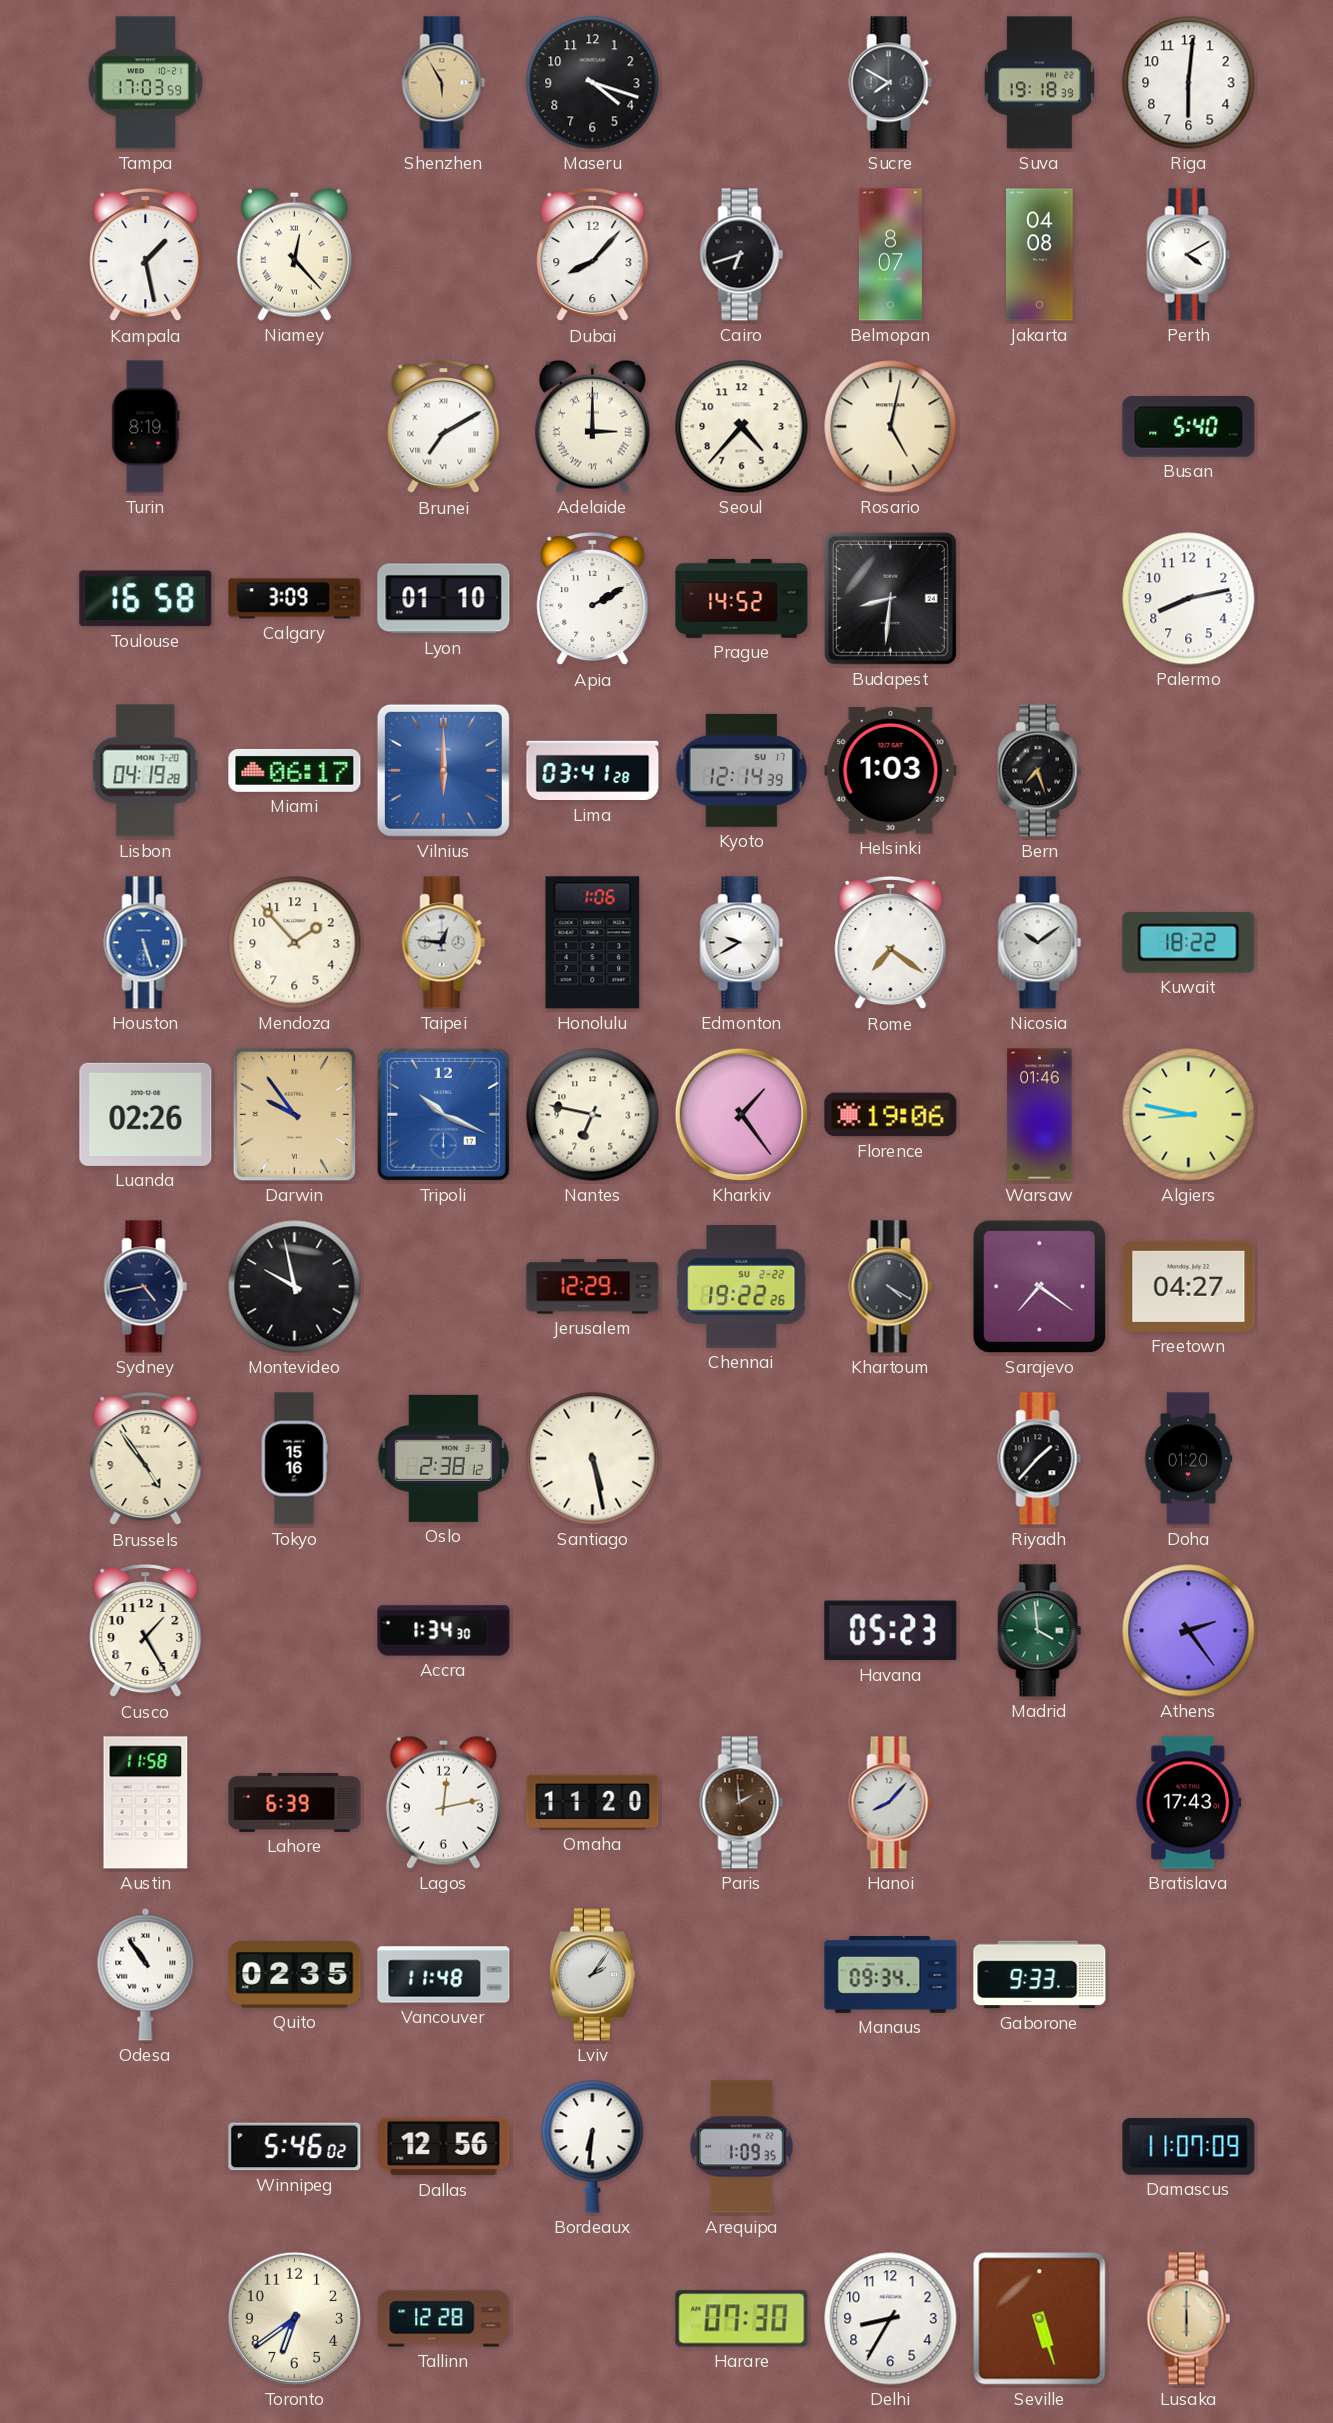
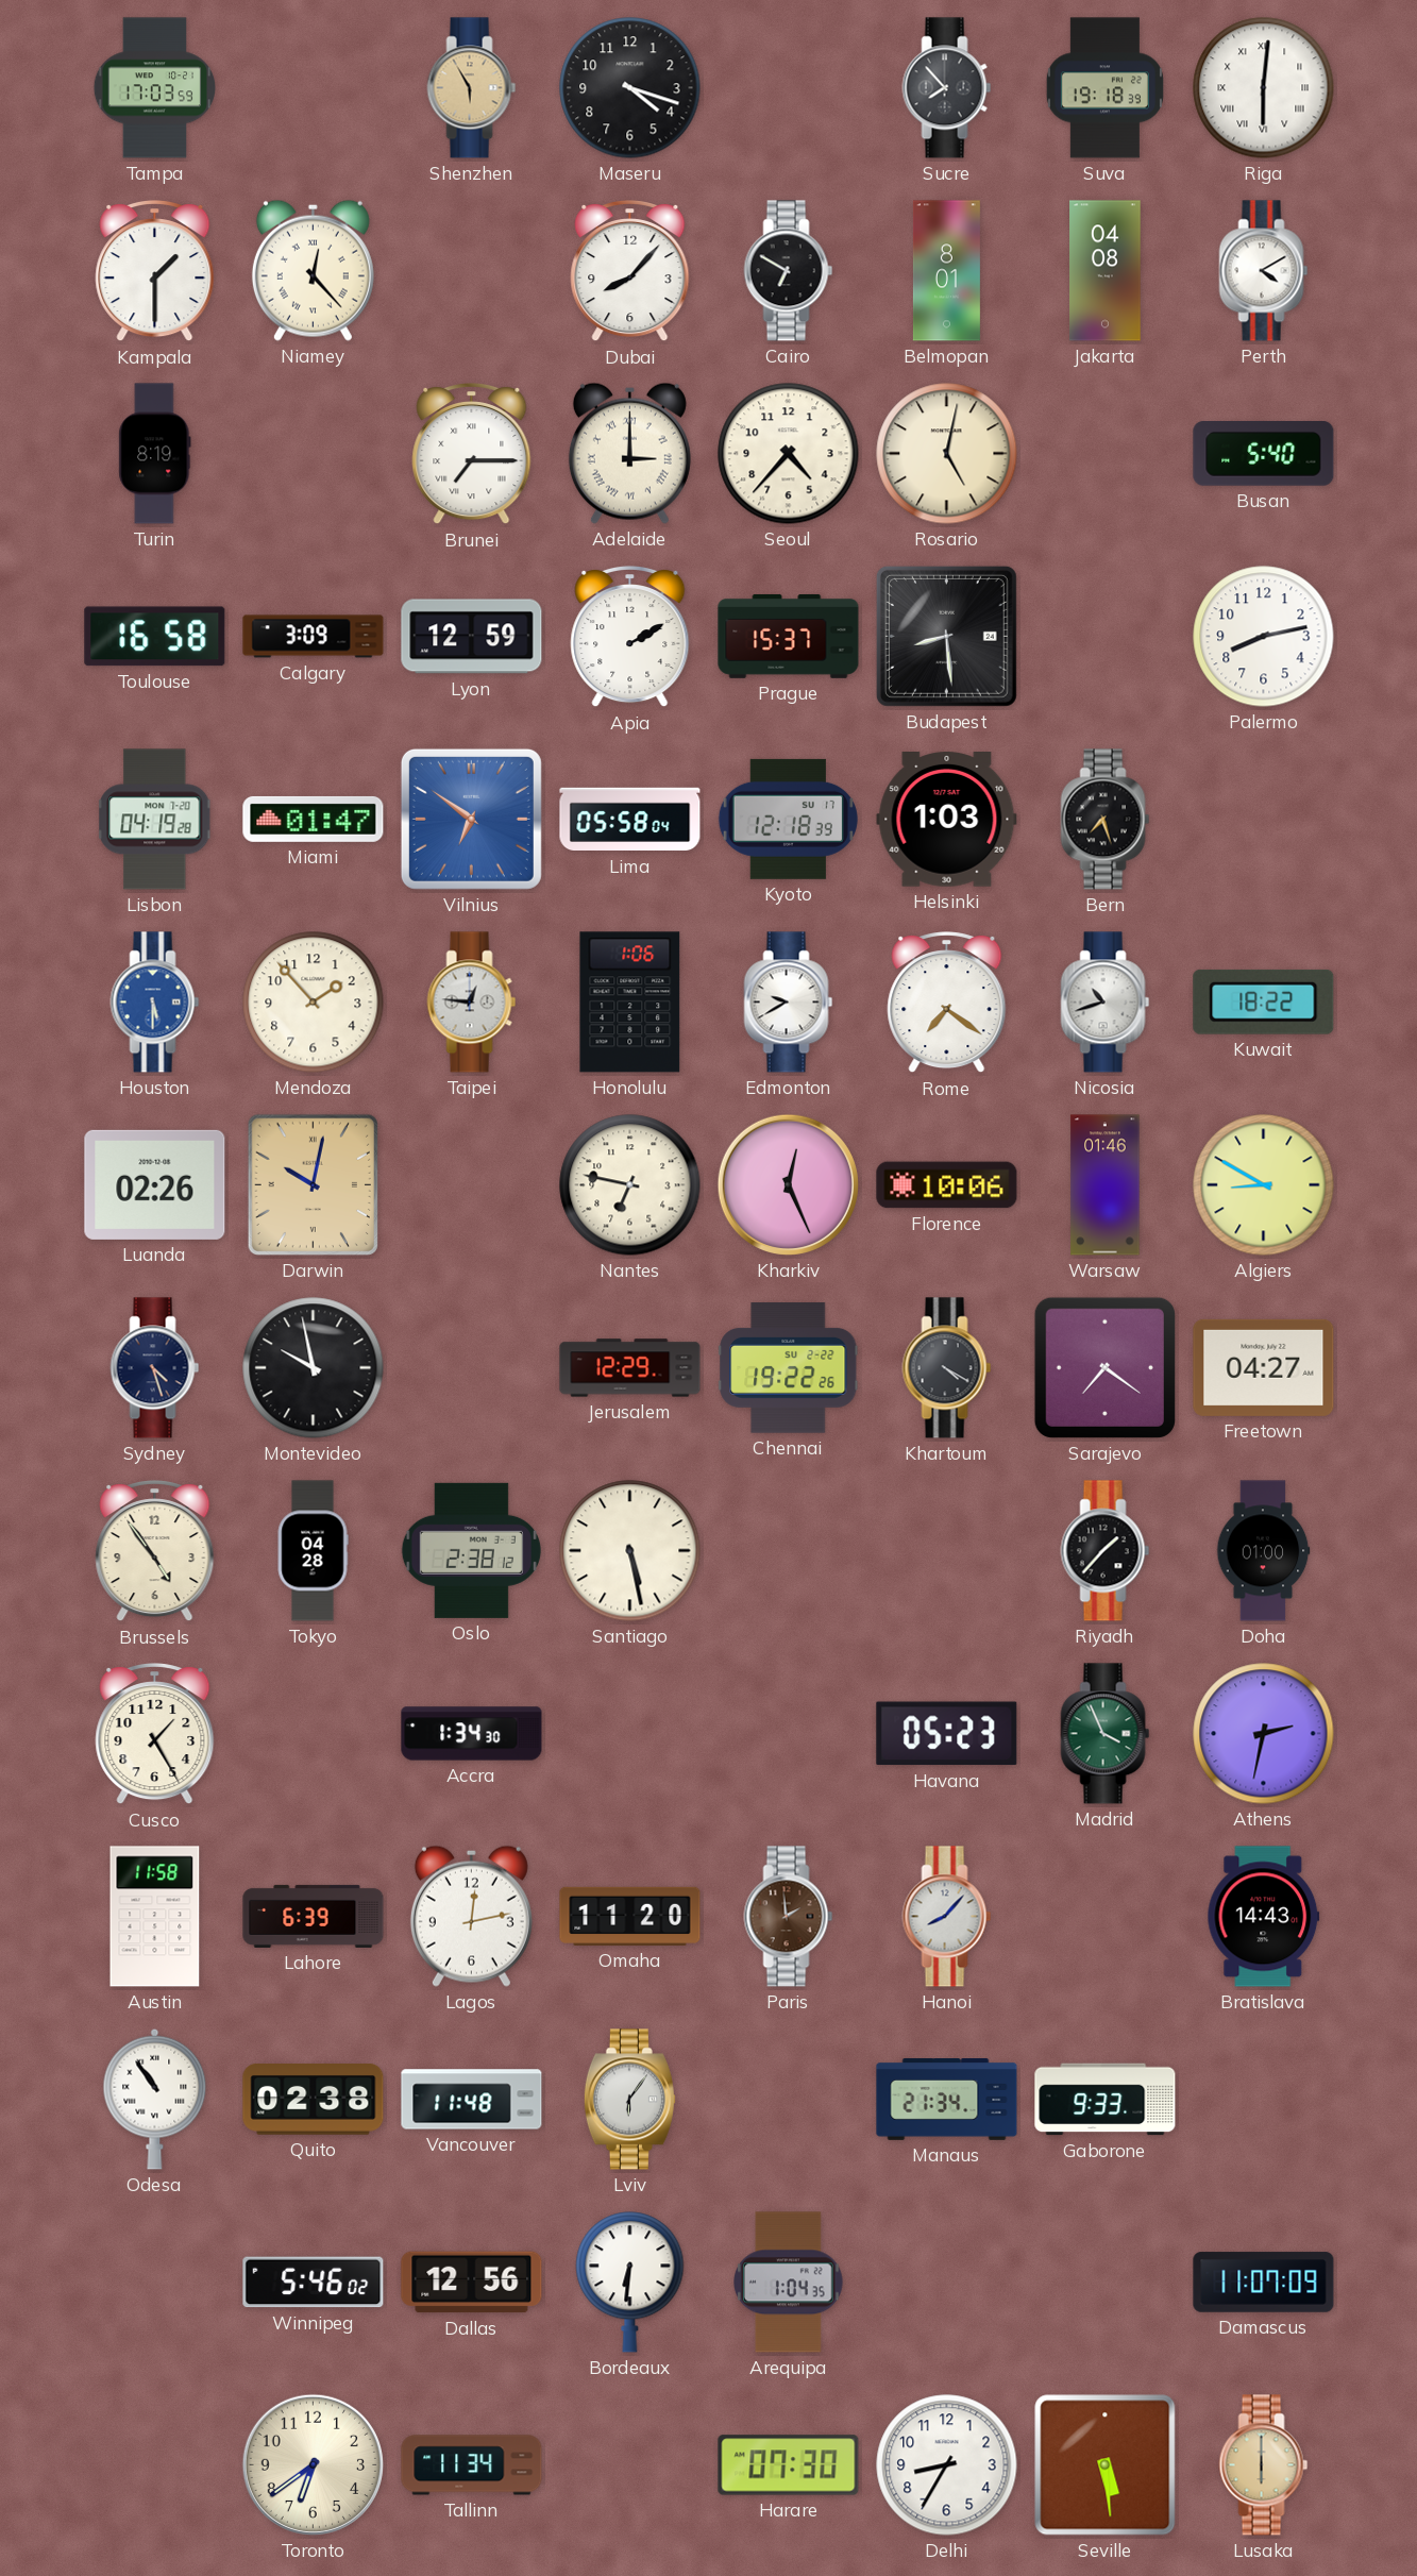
Sucre: 7:50 -> 7:53 (947, 88)
Riga numerals: Arabic -> Roman (1264, 88)
Kampala: 1:28 -> 1:30 (155, 271)
Cairo: 6:42 -> 6:50 (789, 271)
Belmopan: 8:07 -> 8:01 (946, 271)
Brunei: 7:10 -> 7:15 (472, 454)
Lyon: 01:10 -> 12:59 (472, 637)
Prague: 14:52 -> 15:37 (789, 637)
Budapest: 8:31 -> 8:29 (946, 636)
Miami: 06:17 -> 01:47 (314, 819)
Vilnius: 6:00 -> 6:51 (471, 819)
Lima: 03:41 -> 05:58 (630, 820)
Kyoto: 12:14 -> 12:18 (788, 819)
Houston: 5:27 -> 5:30 (155, 1003)
Nicosia: 10:09 -> 10:42 (1106, 1003)
Darwin: 9:54 -> 10:02 (313, 1184)
Tripoli: 10:19 -> none (443, 1114)
Kharkiv: 1:24 -> 12:26 (788, 1184)
Florence: 19:06 -> 10:06 (947, 1185)
Algiers: 8:47 -> 8:50 (1264, 1185)
Sydney: 4:43 -> 4:27 (155, 1368)
Tokyo: 15:16 -> 04:28 (313, 1551)
Doha: 01:20 -> 01:00 (1263, 1551)
Madrid: 3:59 -> 3:56 (1106, 1734)
Athens: 2:24 -> 2:32 (1264, 1734)
Bratislava: 17:43 -> 14:43 (1264, 1917)
Quito: 02:35 -> 02:38 (314, 2100)
Lviv: 2:06 -> 6:06 (629, 2100)
Manaus: 09:34 -> 21:34 (947, 2100)
Arequipa: 1:09 -> 1:04 (789, 2283)
Tallinn: 12:28 -> 11:34 (472, 2465)
Seville: 5:27 -> 5:29 (1106, 2465)
